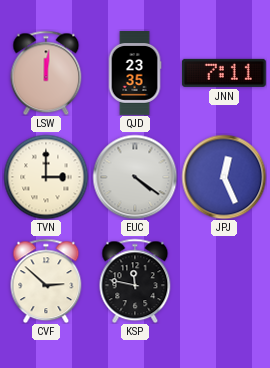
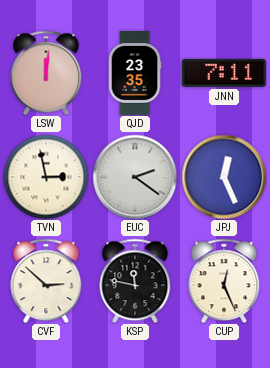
TVN: 3:00 -> 2:58 (46, 177)
EUC: 4:21 -> 2:21 (135, 177)
CUP: none -> 12:26 (224, 281)
